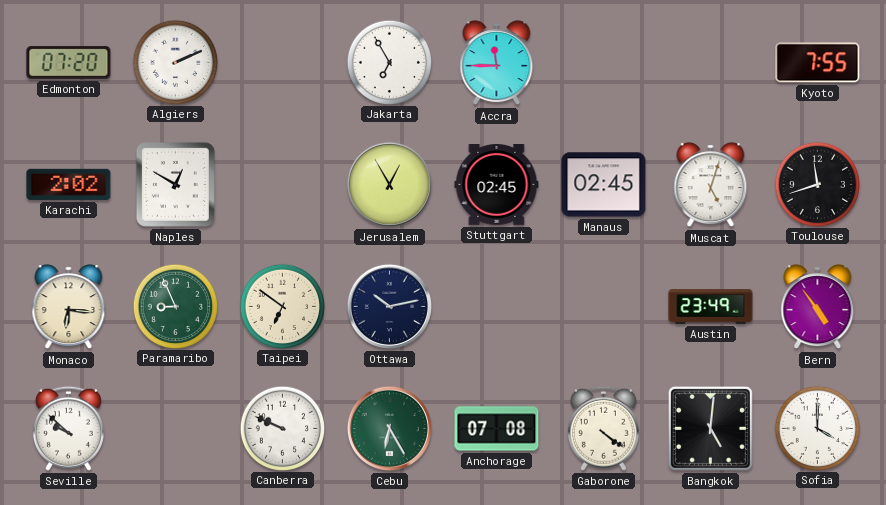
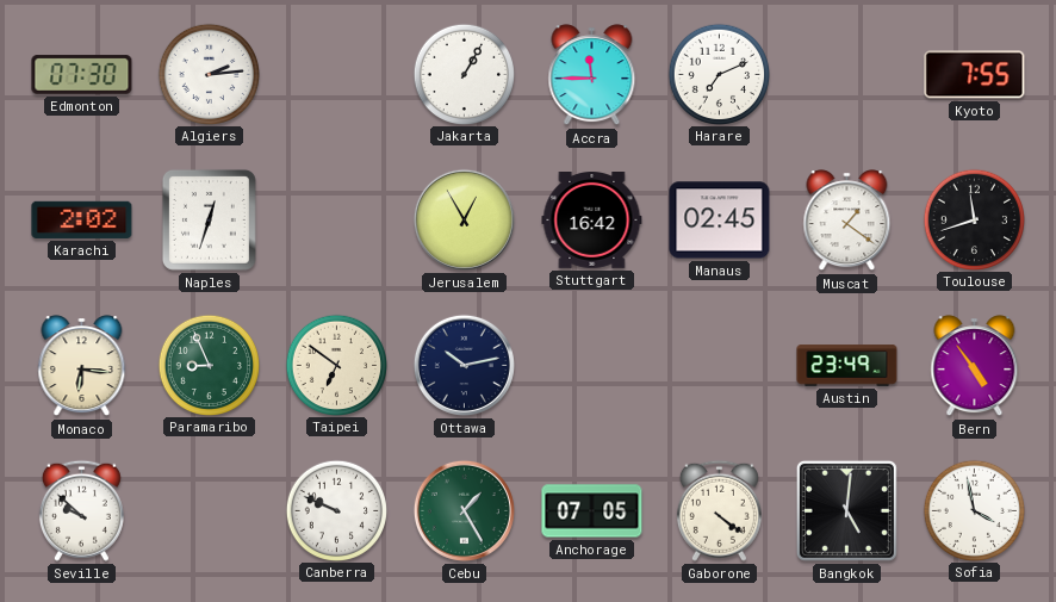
Edmonton: 07:20 -> 07:30 (82, 75)
Algiers: 2:11 -> 2:14 (209, 74)
Jakarta: 6:55 -> 1:05 (464, 74)
Harare: none -> 7:11 (719, 74)
Naples: 12:50 -> 12:33 (209, 219)
Stuttgart: 02:45 -> 16:42 (592, 221)
Muscat: 5:03 -> 1:21 (847, 221)
Cebu: 6:25 -> 1:25 (464, 510)
Anchorage: 07:08 -> 07:05 (592, 511)
Sofia: 4:00 -> 3:58 (974, 510)
